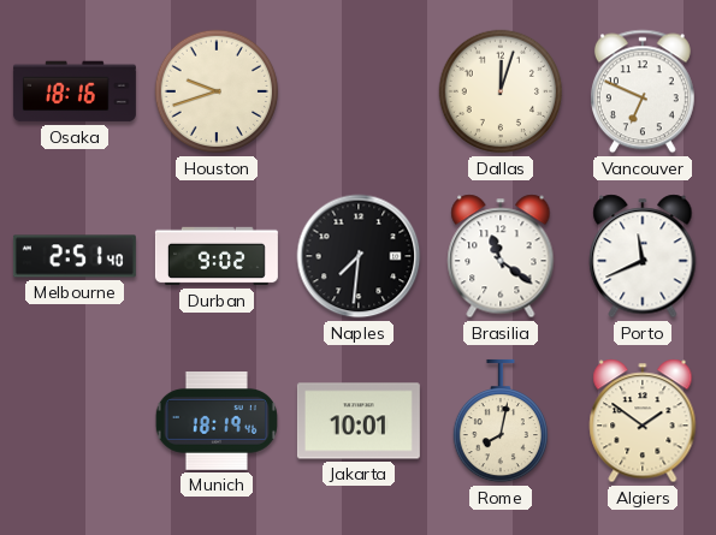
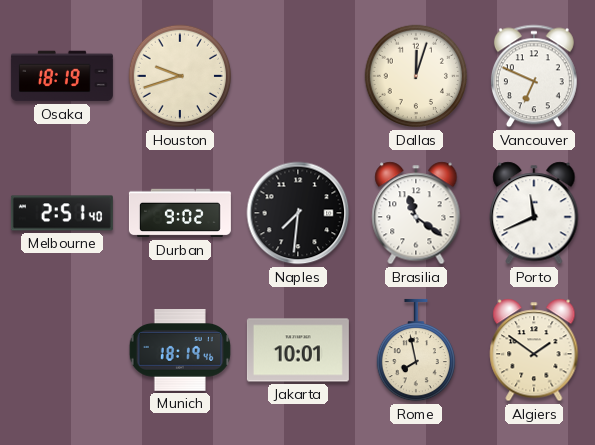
Osaka: 18:16 -> 18:19 (62, 76)
Rome: 8:02 -> 7:58 (415, 350)
